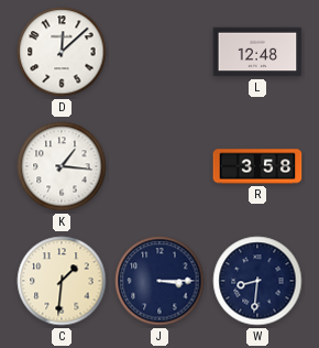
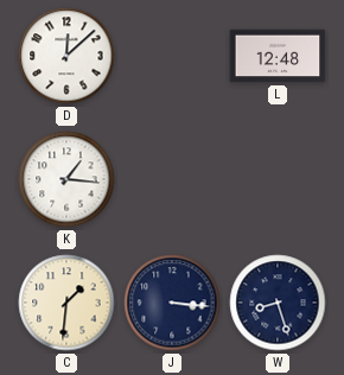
R: 3:58 -> none (257, 166)
J: 3:15 -> 3:16 (172, 303)
W: 8:31 -> 8:27 (278, 303)
